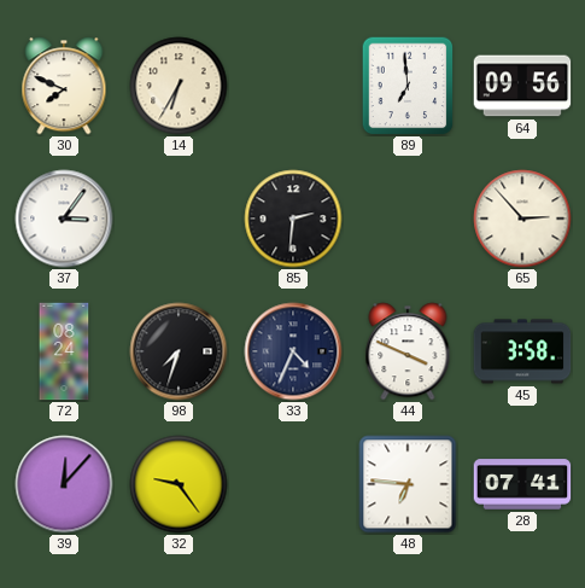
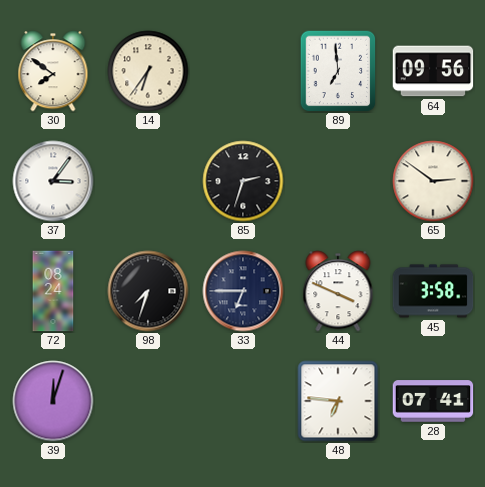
30: 7:49 -> 7:51 (53, 71)
14: 6:35 -> 6:36 (148, 71)
85: 2:31 -> 2:33 (243, 181)
65: 2:53 -> 2:51 (433, 181)
33: 4:34 -> 6:45 (243, 291)
39: 12:07 -> 12:03 (53, 401)
32: 9:24 -> none (179, 484)
